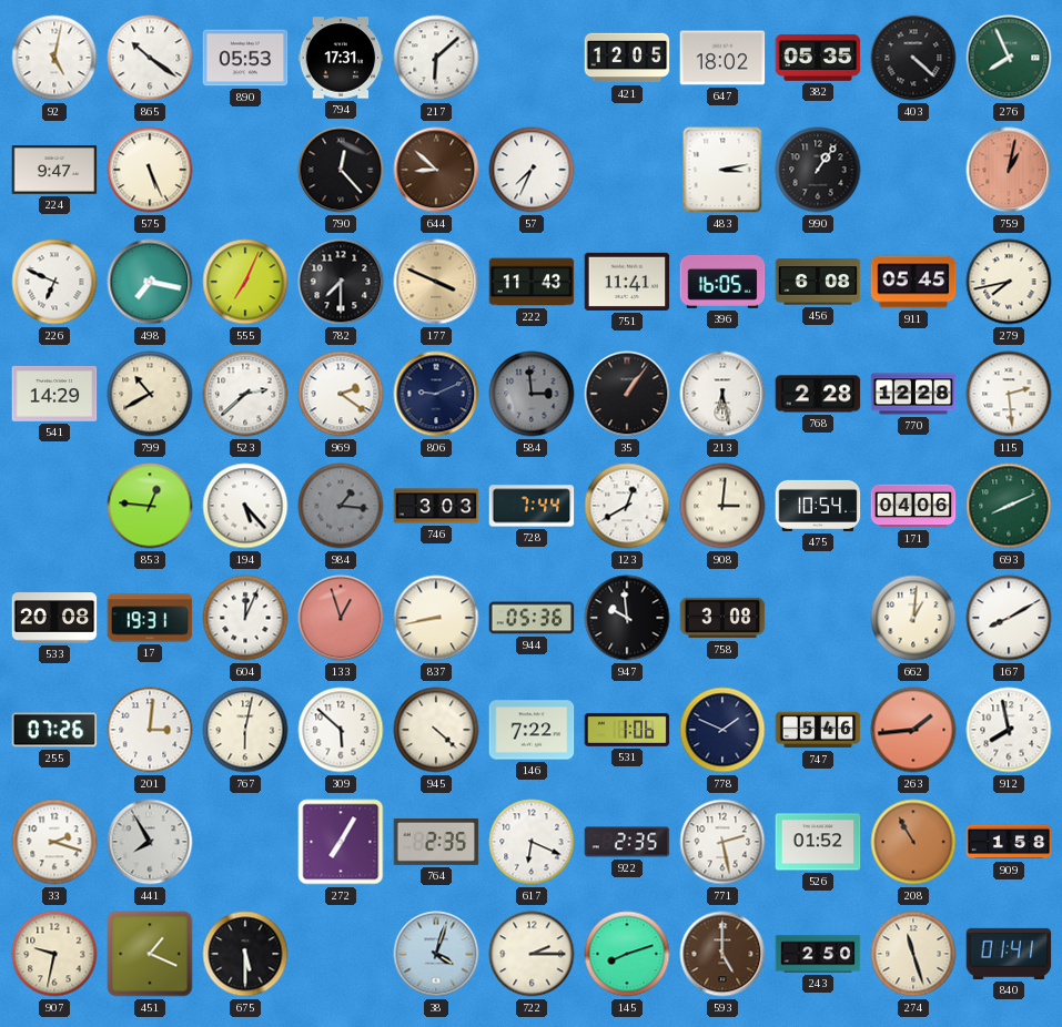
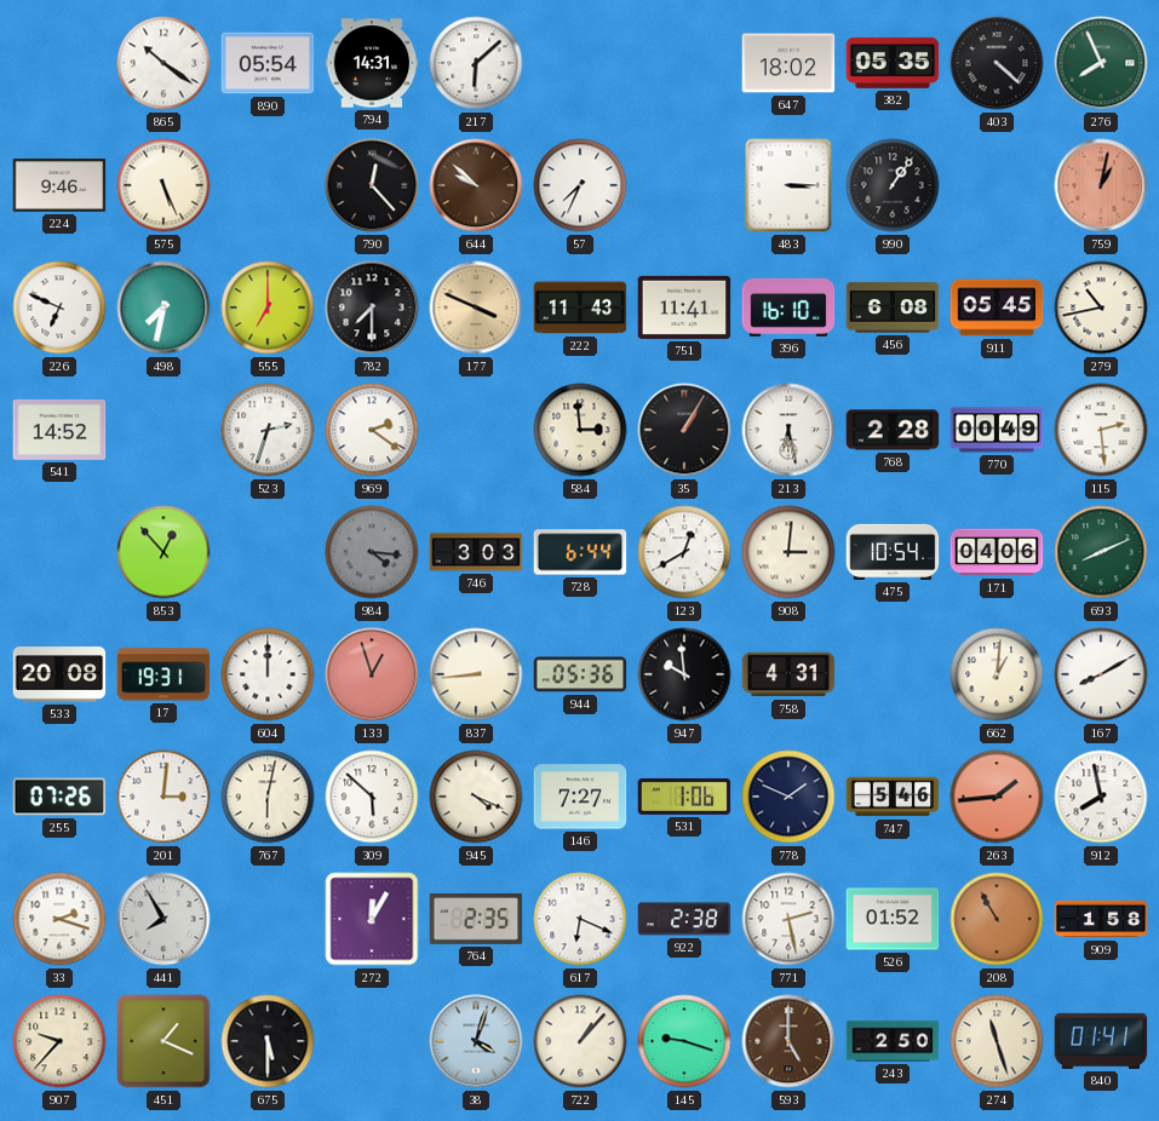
92: 5:02 -> none (54, 58)
890: 05:53 -> 05:54 (268, 63)
794: 17:31 -> 14:31 (372, 63)
421: 12:05 -> none (627, 58)
224: 9:47 -> 9:46 (59, 185)
644: 8:52 -> 9:52 (476, 185)
483: 3:13 -> 3:15 (788, 185)
498: 7:17 -> 7:32 (163, 307)
555: 7:04 -> 7:00 (268, 307)
396: 16:05 -> 16:10 (788, 307)
279: 7:43 -> 10:43 (1101, 307)
541: 14:29 -> 14:52 (59, 430)
799: 10:40 -> none (150, 394)
523: 2:38 -> 2:33 (268, 430)
806: 9:11 -> none (436, 394)
584 dial: grey -> cream (580, 430)
35: 1:06 -> 1:05 (684, 430)
770: 12:28 -> 00:49 (997, 430)
853: 12:46 -> 12:53 (163, 552)
194: 5:23 -> none (245, 506)
984: 1:16 -> 4:16 (372, 552)
728: 7:44 -> 6:44 (580, 552)
604: 12:04 -> 12:00 (268, 674)
837: 8:43 -> 8:44 (476, 674)
758: 3:08 -> 4:31 (788, 674)
945: 4:22 -> 4:19 (476, 797)
146: 7:22 -> 7:27 (580, 797)
272: 7:05 -> 12:05 (372, 919)
922: 2:35 -> 2:38 (684, 919)
907: 9:32 -> 9:37 (59, 1041)
722: 2:15 -> 1:07 (580, 1041)
145: 8:12 -> 9:18 (684, 1041)
